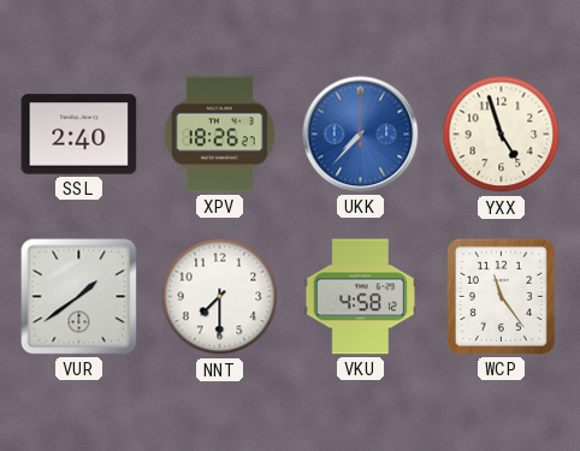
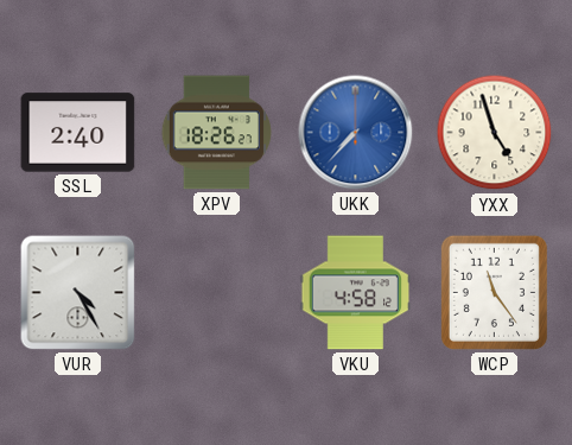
VUR: 1:39 -> 4:25 (78, 293)
NNT: 7:30 -> none (220, 297)
